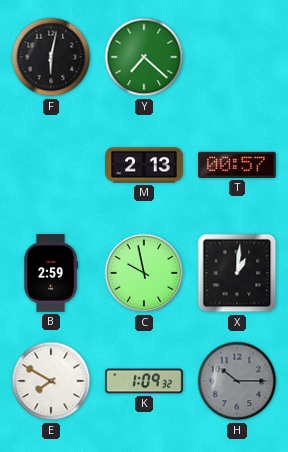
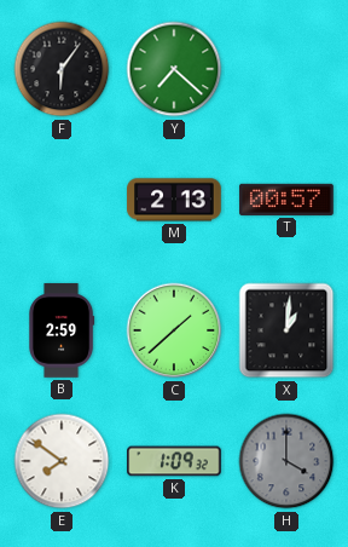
F: 6:02 -> 6:06 (62, 69)
C: 9:58 -> 1:38 (174, 330)
E: 7:50 -> 7:51 (62, 461)
H: 10:15 -> 4:00 (286, 461)
